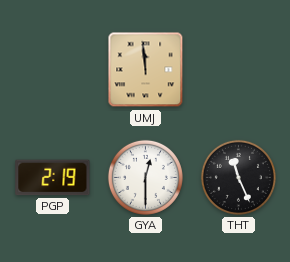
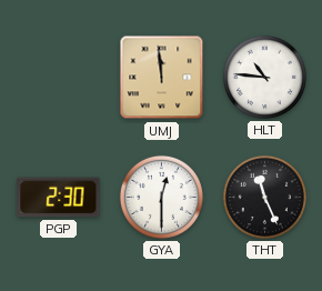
HLT: none -> 10:46 (264, 77)
PGP: 2:19 -> 2:30 (59, 198)
